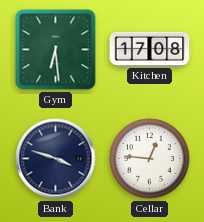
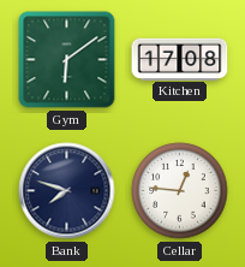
Gym: 6:29 -> 6:09 (67, 60)
Bank: 3:48 -> 7:48 (67, 191)
